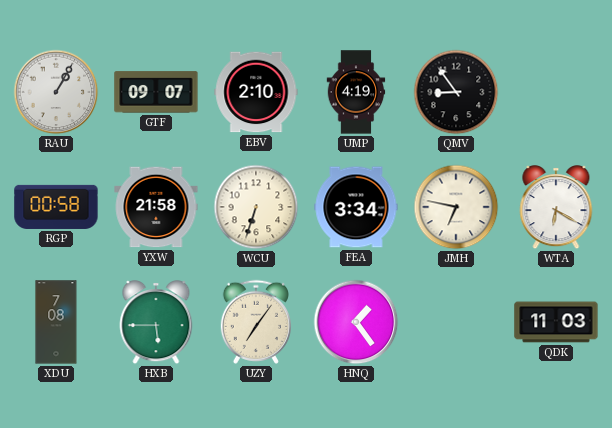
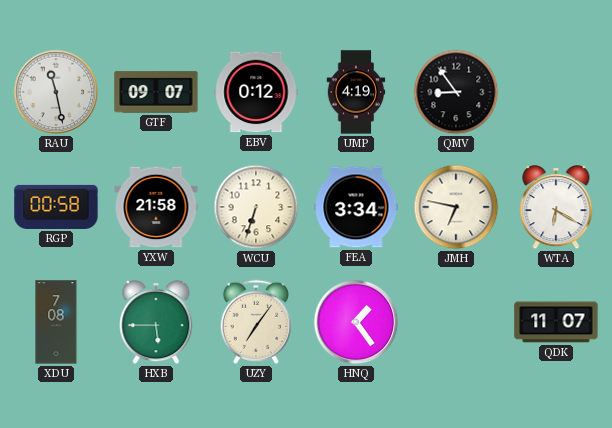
RAU: 1:05 -> 11:28 (56, 92)
EBV: 2:10 -> 0:12 (256, 92)
QDK: 11:03 -> 11:07 (556, 322)
